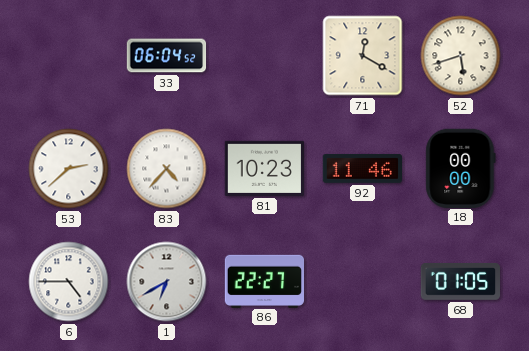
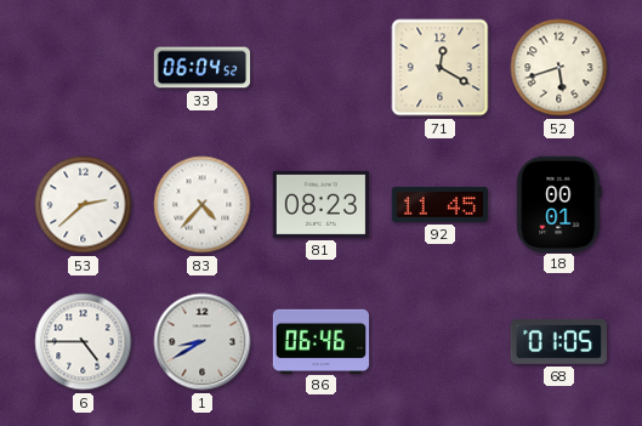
81: 10:23 -> 08:23 (320, 204)
92: 11:46 -> 11:45 (439, 204)
18: 00:00 -> 00:01 (559, 204)
1: 6:40 -> 8:40 (203, 342)
86: 22:27 -> 06:46 (322, 341)
